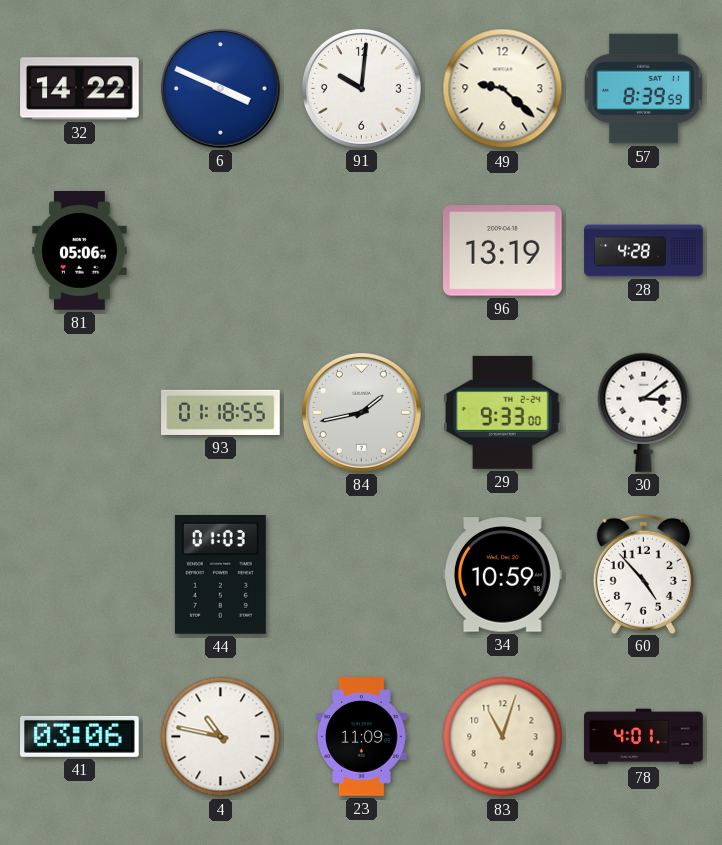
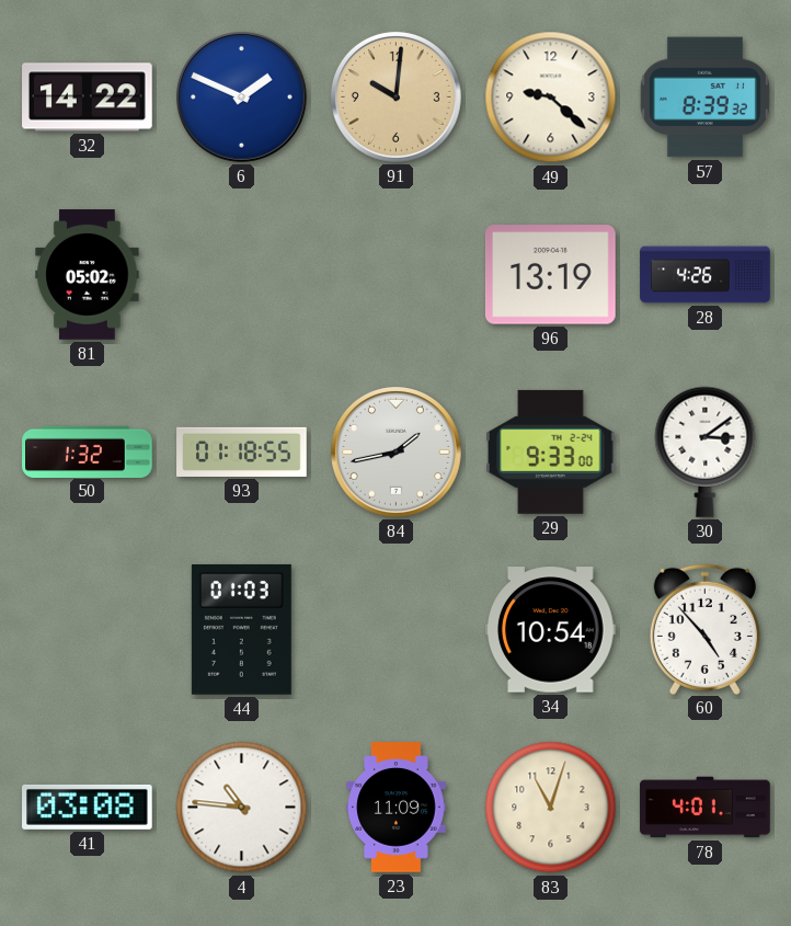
6: 3:49 -> 1:49 (241, 96)
91 dial: white -> champagne (396, 96)
57: 8:39:59 -> 8:39:32 (704, 98)
81: 05:06 -> 05:02 (88, 275)
28: 4:28 -> 4:26 (706, 275)
50: none -> 1:32 (88, 451)
34: 10:59 -> 10:54 (551, 630)
41: 03:06 -> 03:08 (88, 807)
4: 10:47 -> 10:46 (242, 808)
